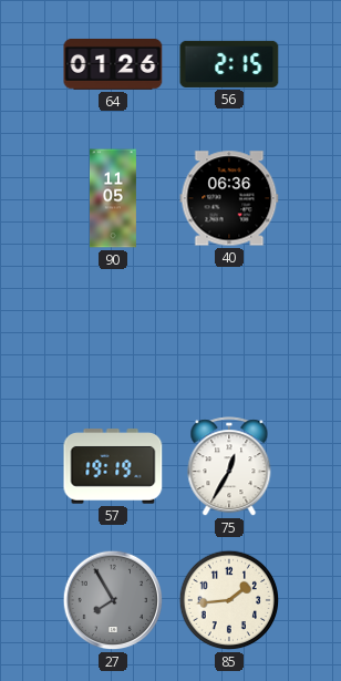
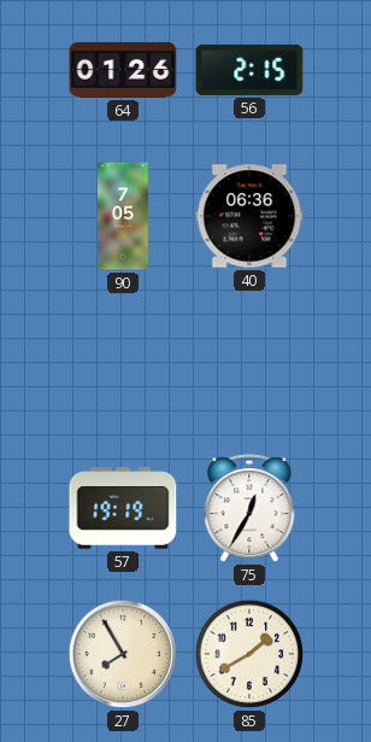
90: 11:05 -> 7:05 (123, 216)
27 dial: grey -> cream (123, 654)
85: 1:44 -> 1:40 (249, 654)
